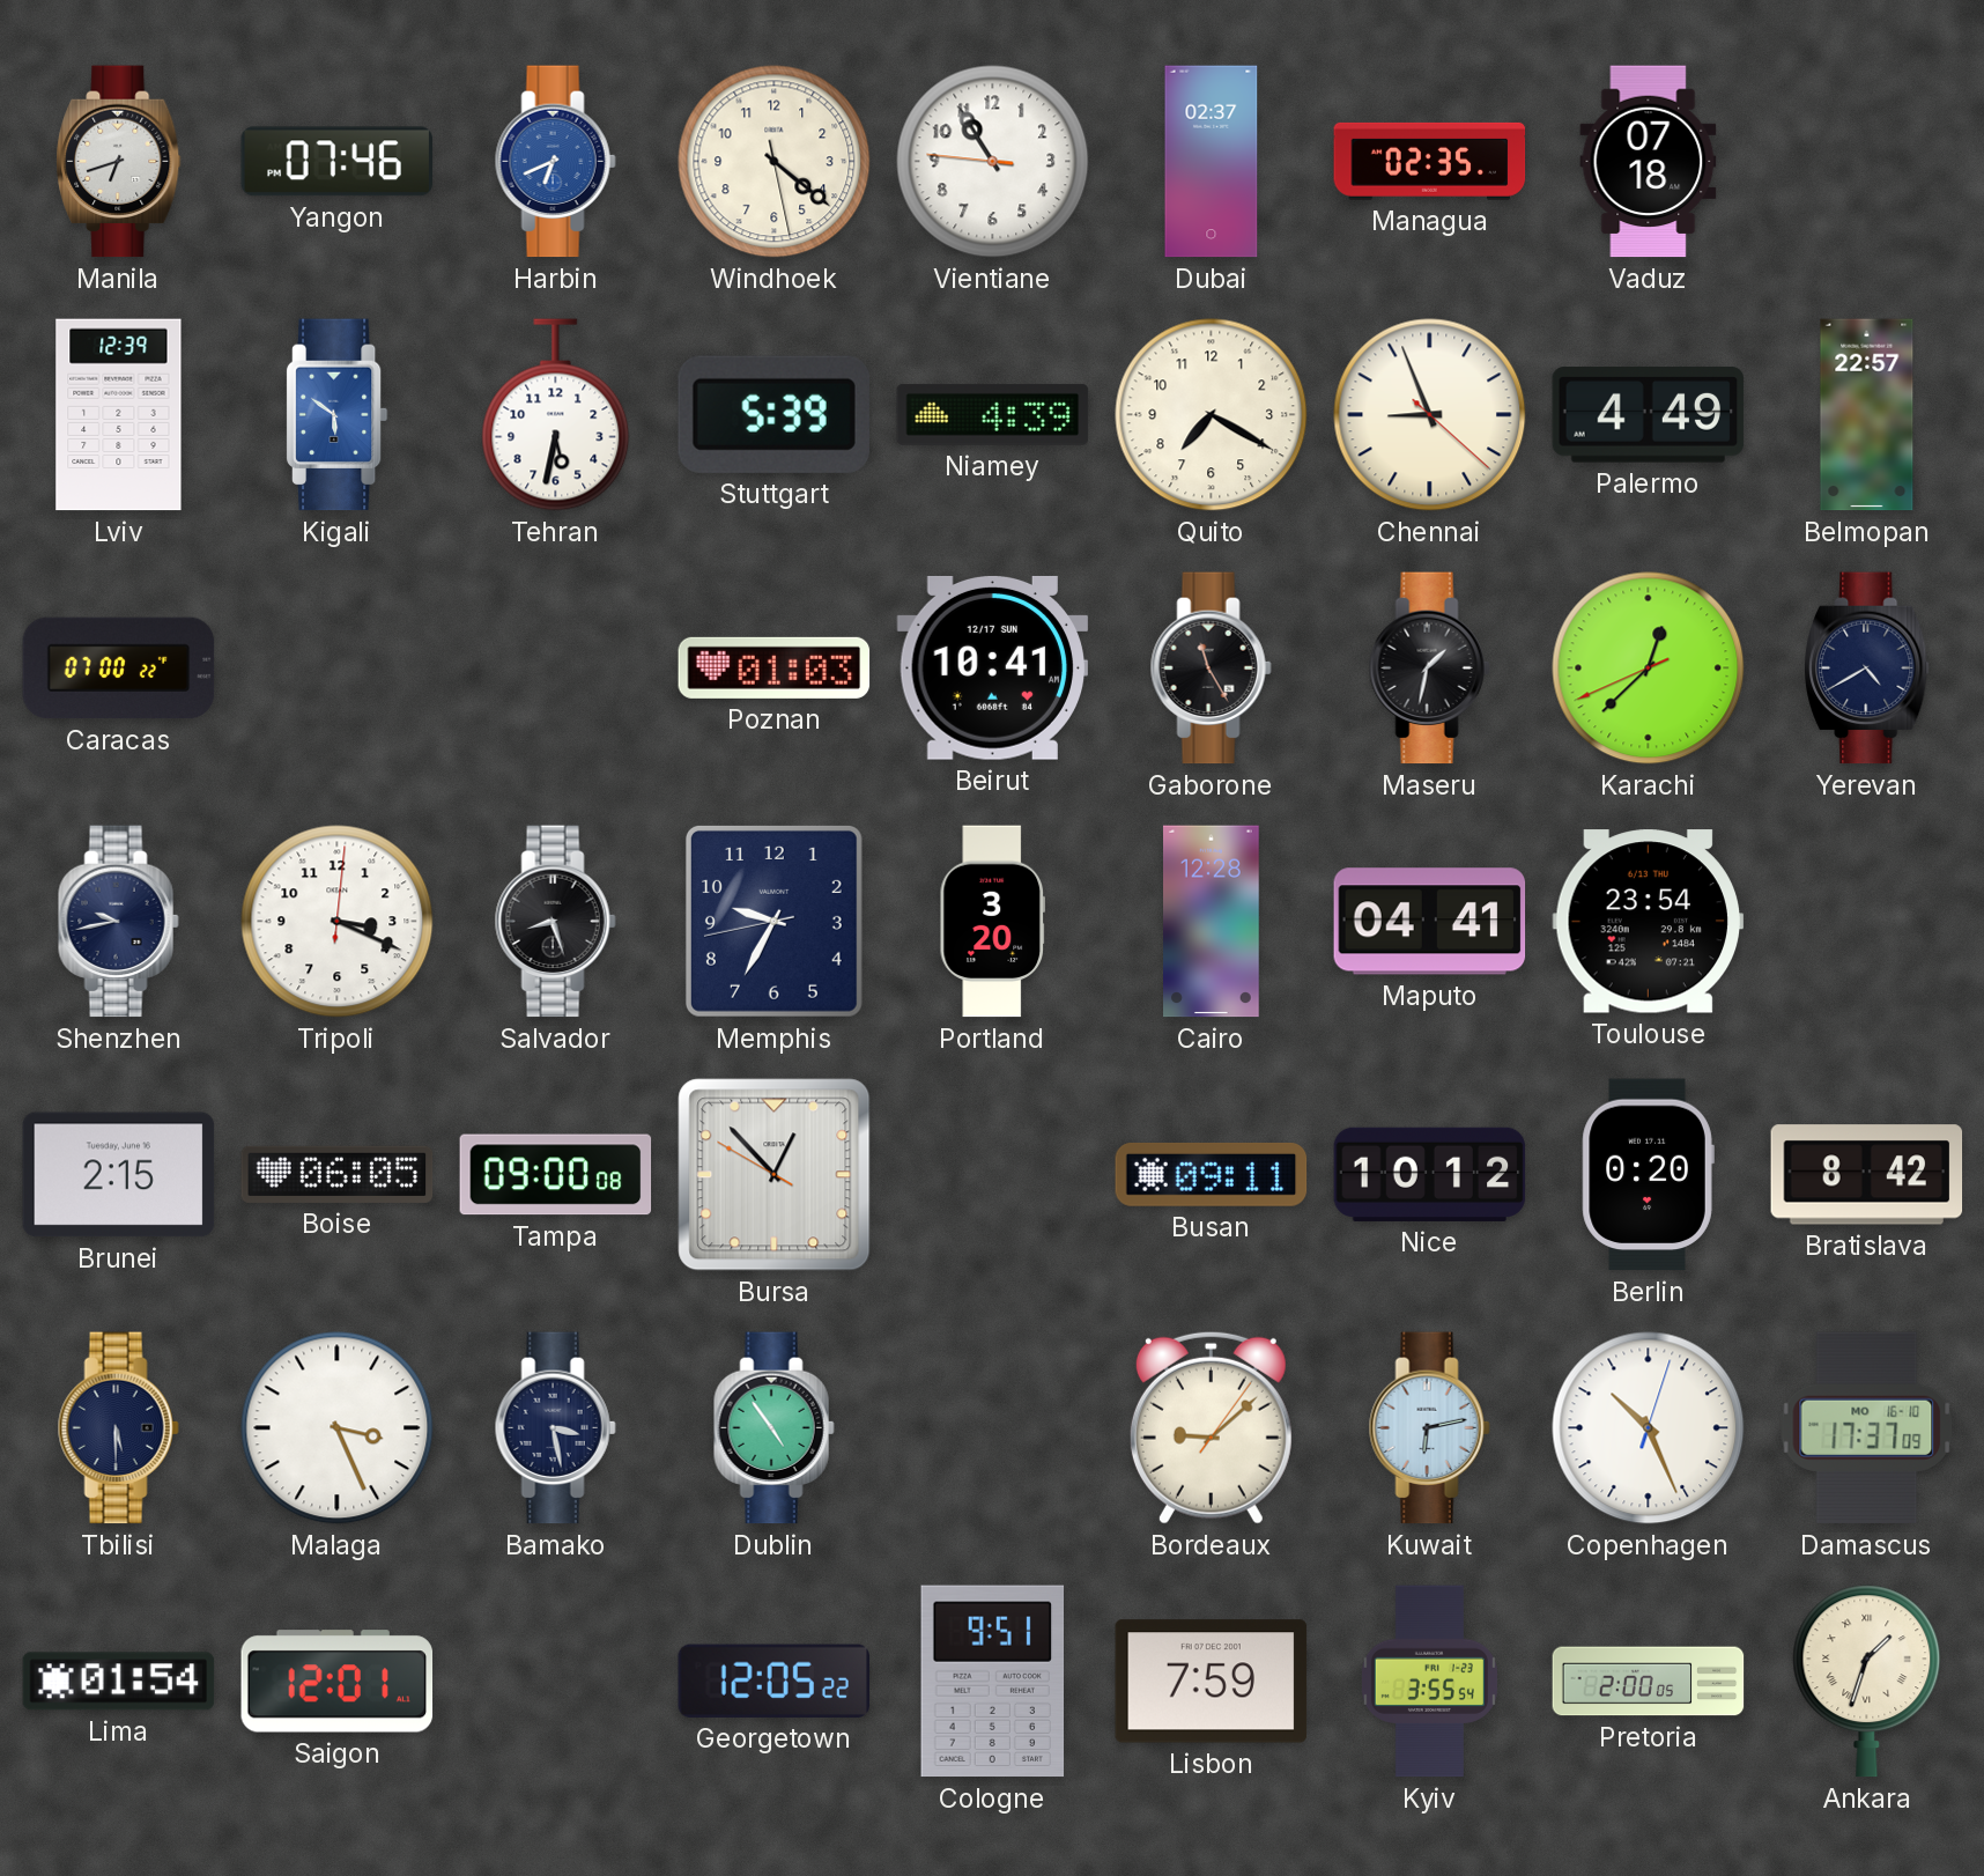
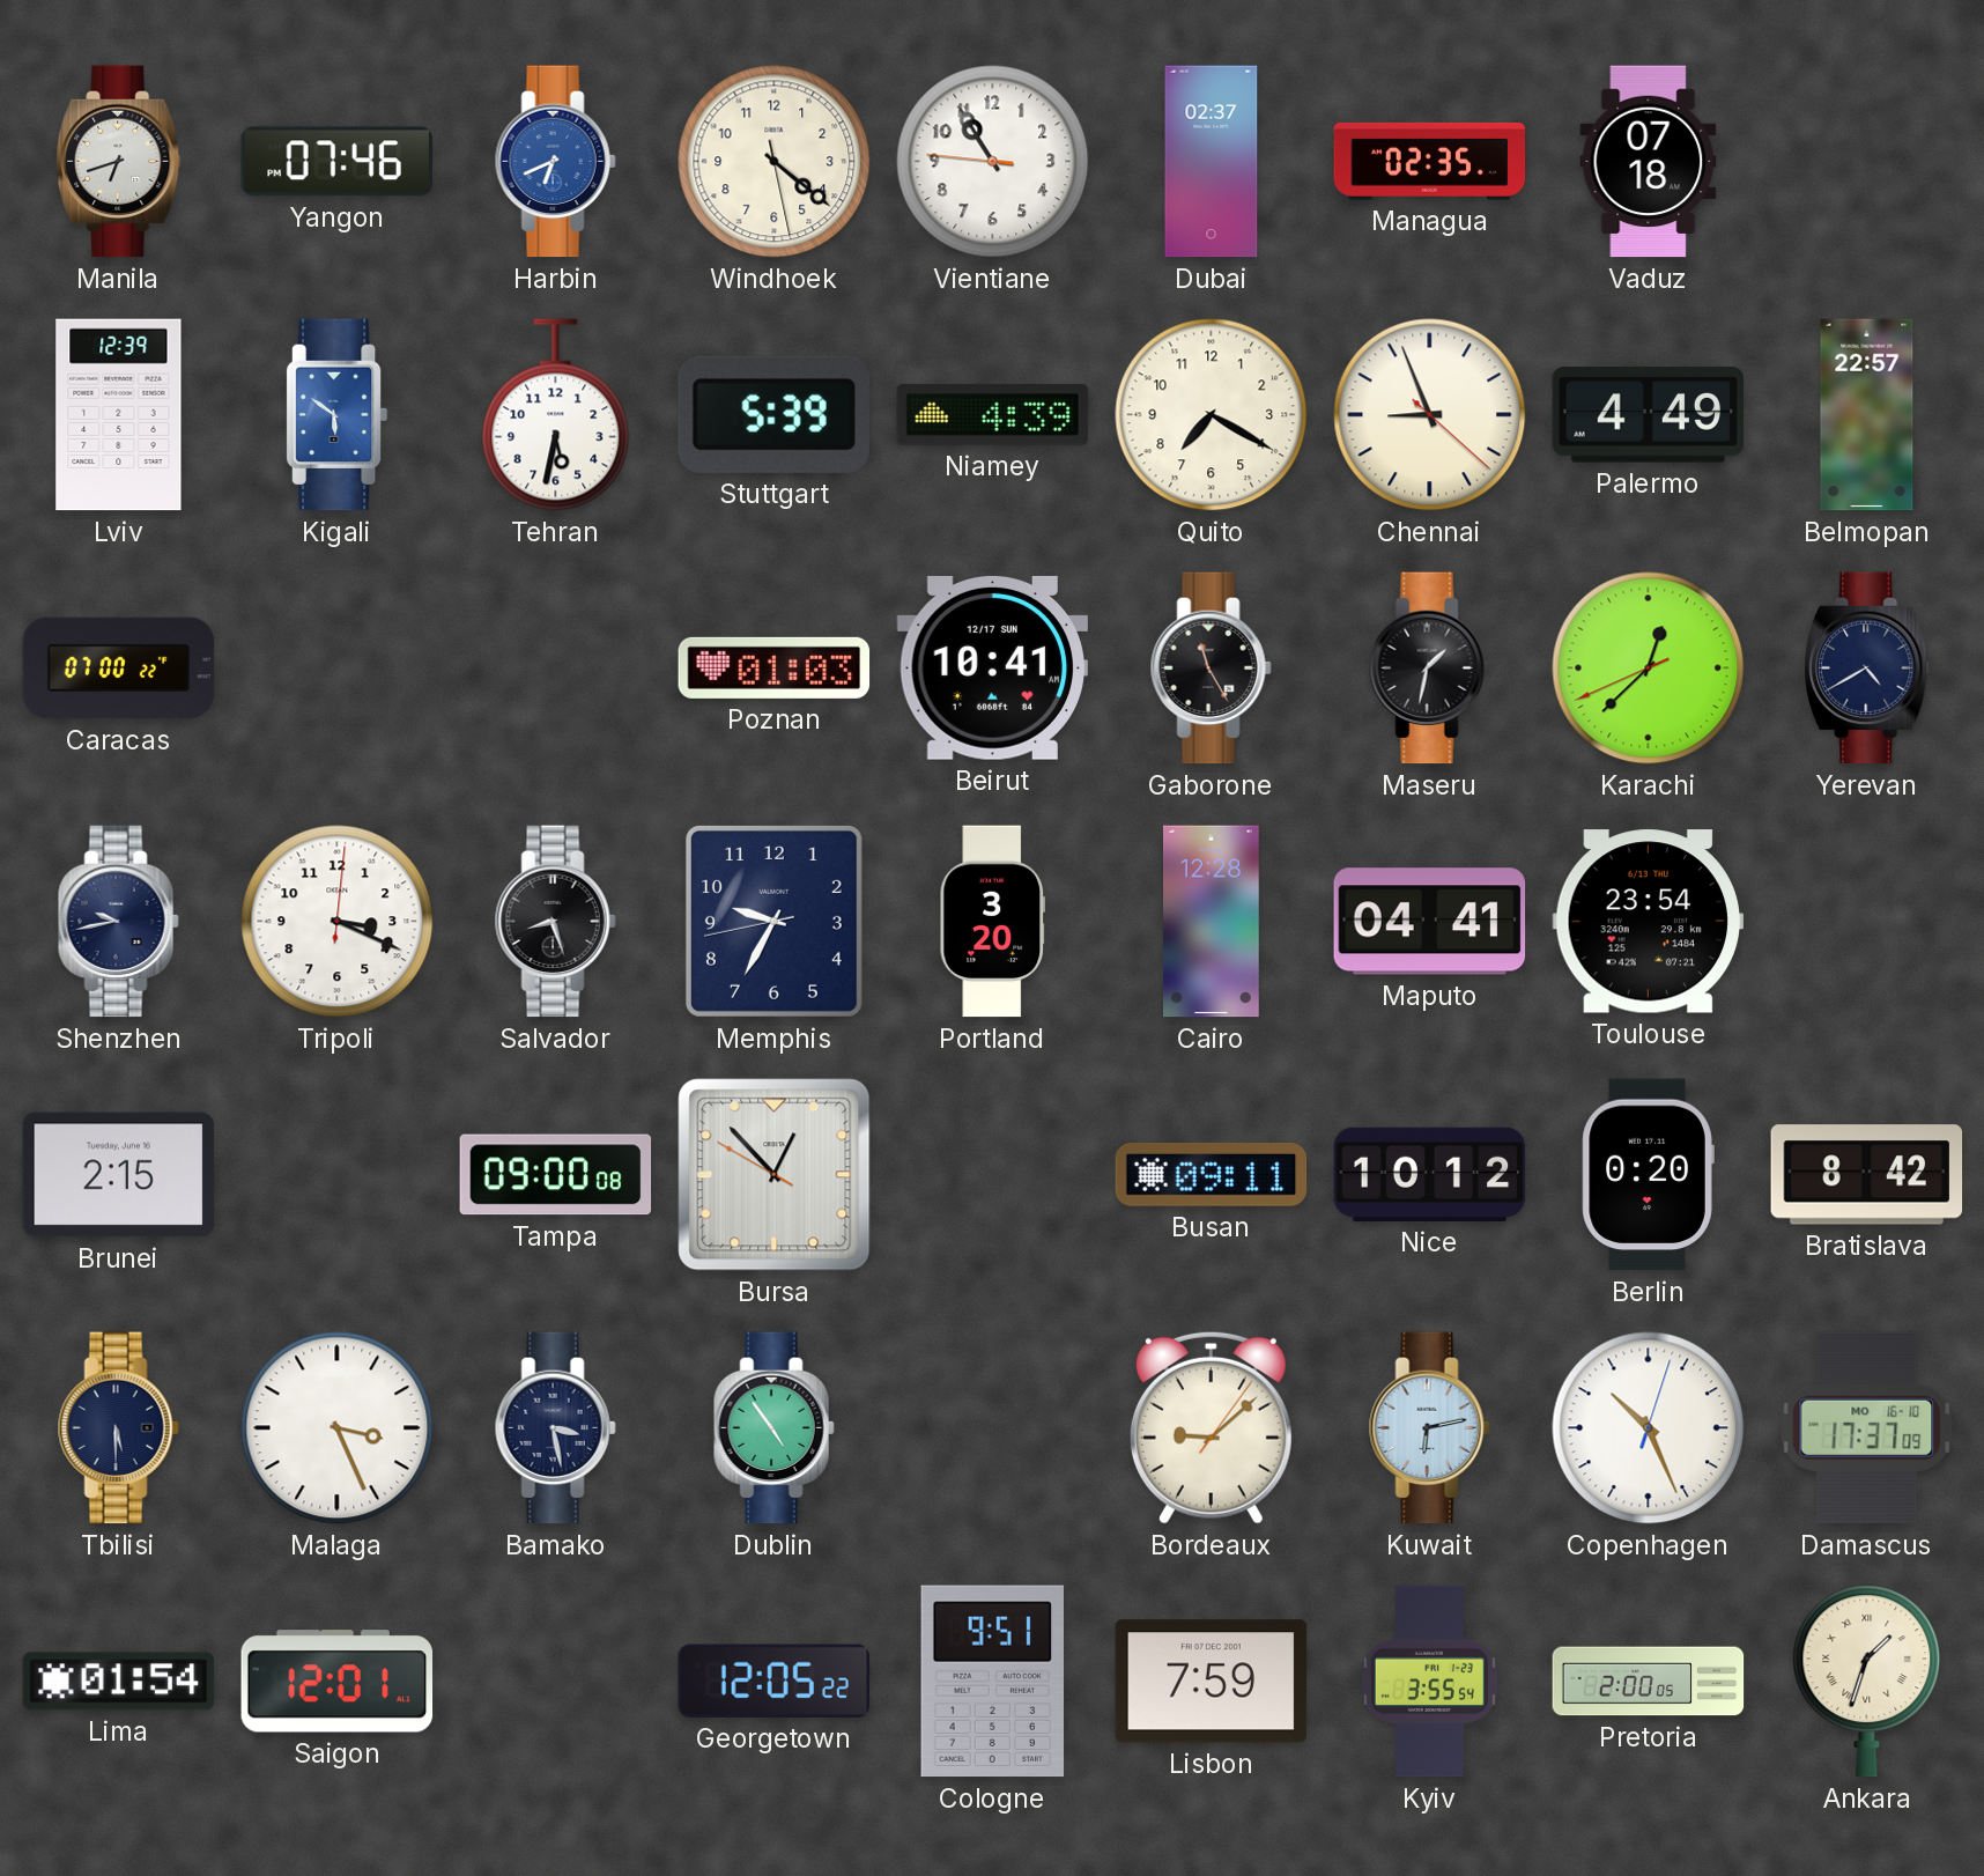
Boise: 06:05 -> none (338, 1174)
